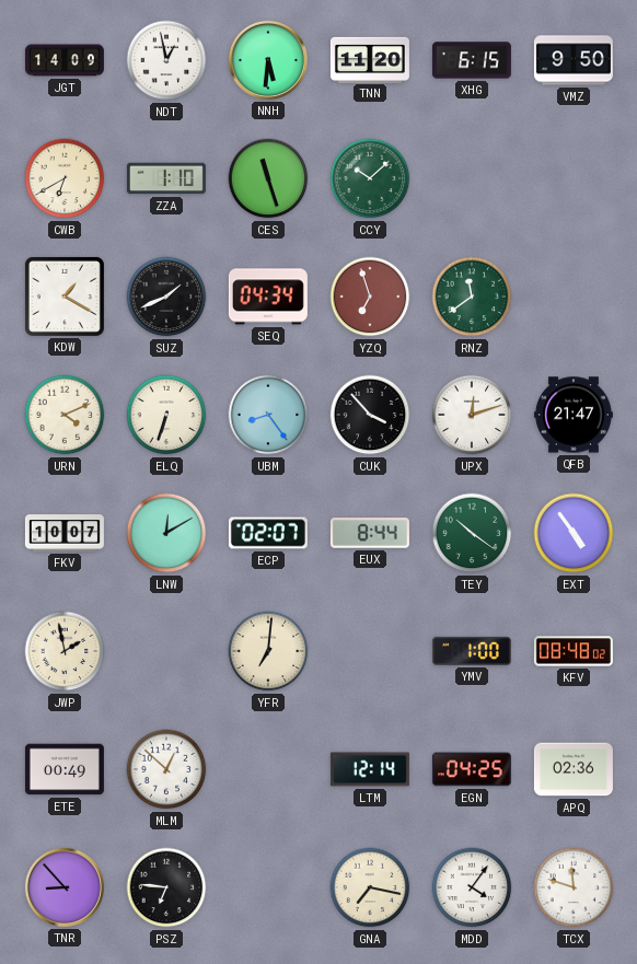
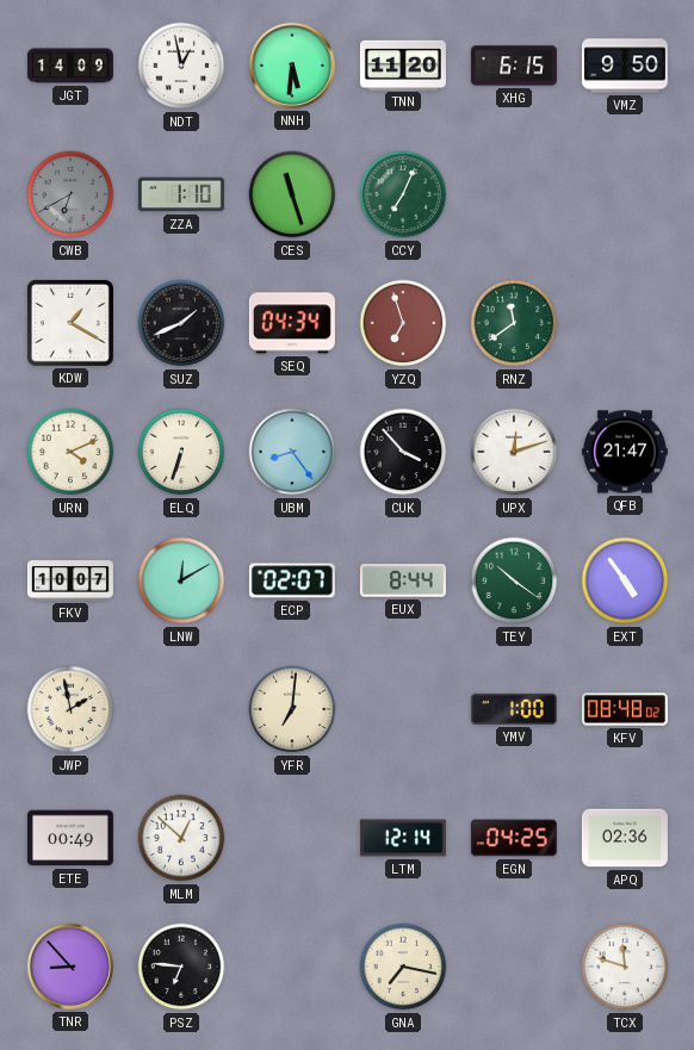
CWB dial: cream -> grey (70, 194)
CCY: 10:08 -> 7:04 (403, 194)
MDD: 4:06 -> none (472, 887)
